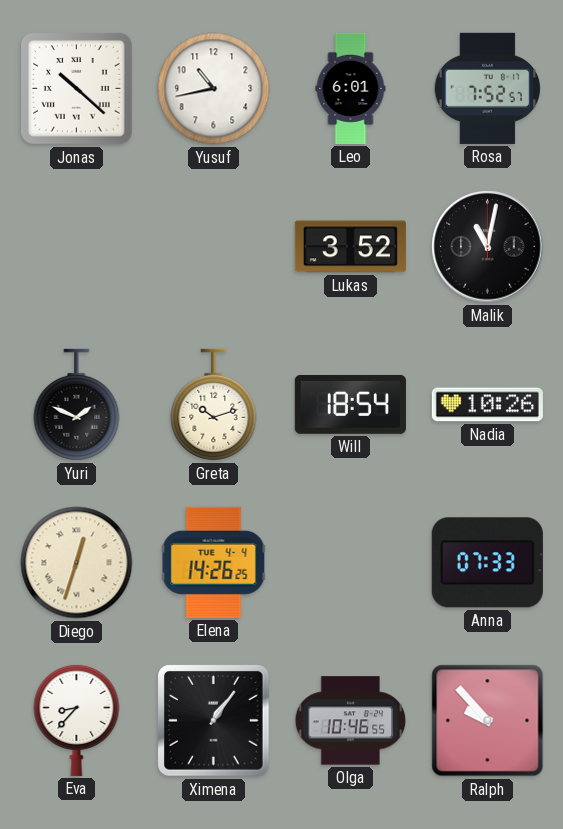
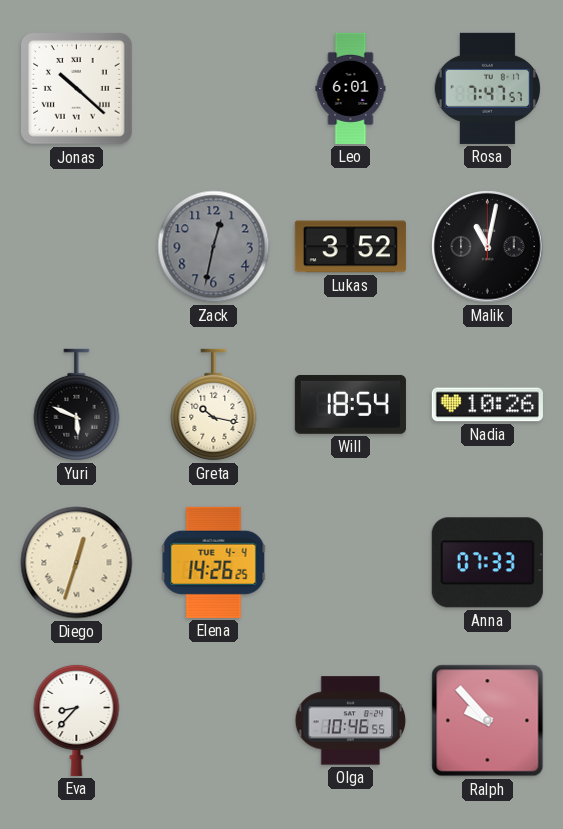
Yusuf: 10:43 -> none (214, 89)
Rosa: 7:52 -> 7:47 (487, 88)
Zack: none -> 12:32 (214, 247)
Yuri: 1:49 -> 5:49 (77, 405)
Greta: 10:12 -> 10:17 (214, 405)
Ximena: 1:06 -> none (214, 721)
